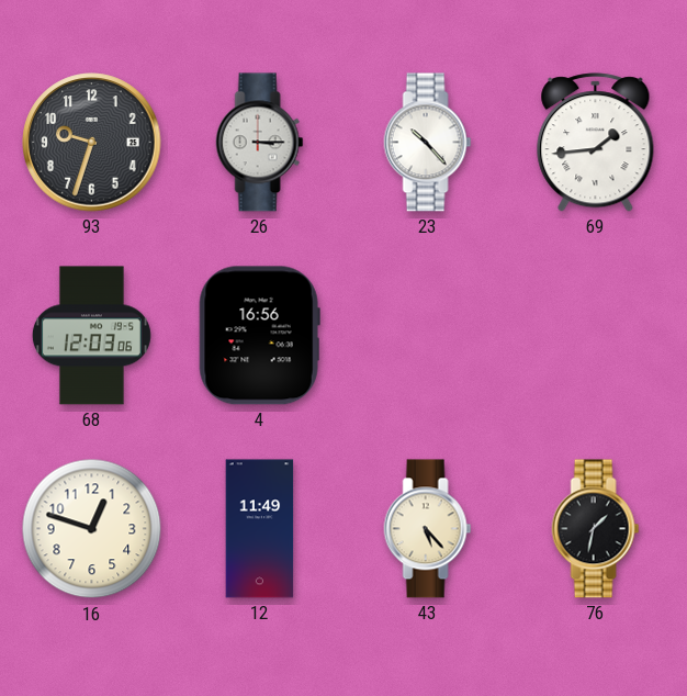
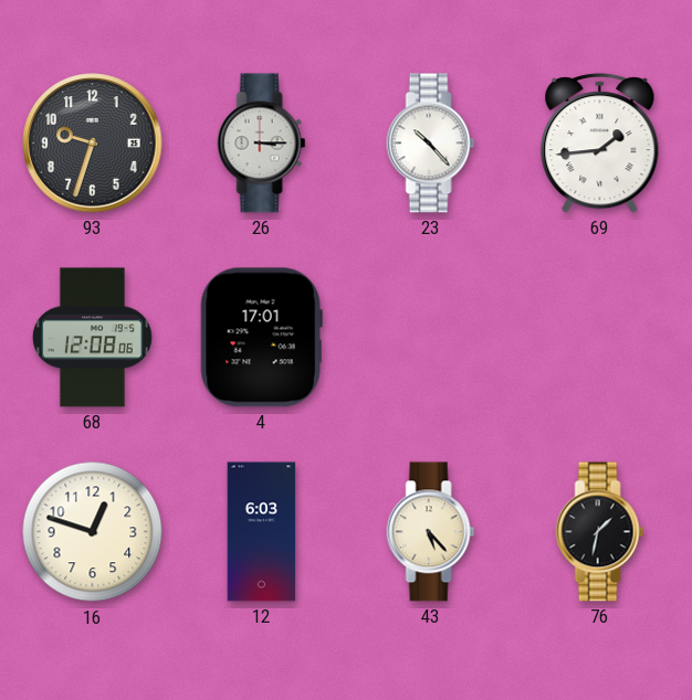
68: 12:03 -> 12:08 (92, 338)
4: 16:56 -> 17:01 (261, 338)
12: 11:49 -> 6:03 (262, 532)
